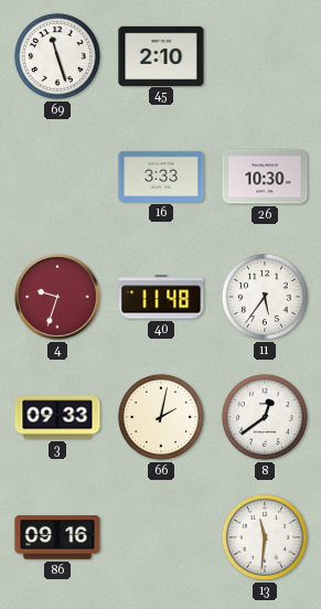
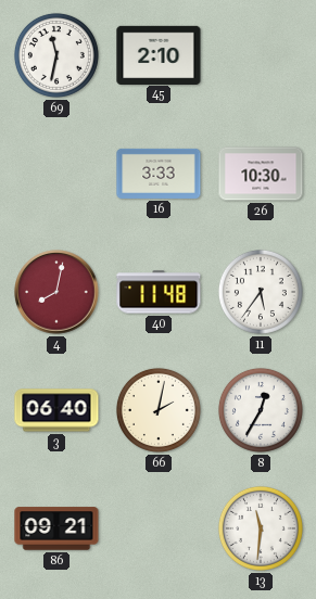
69: 11:27 -> 11:32 (56, 55)
4: 9:33 -> 8:02 (56, 292)
3: 09:33 -> 06:40 (56, 410)
8: 12:39 -> 12:35 (261, 410)
86: 09:16 -> 09:21 (56, 528)
